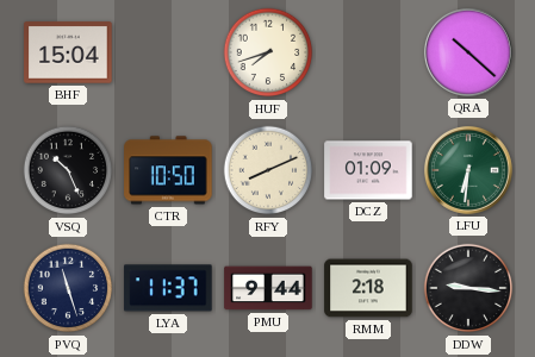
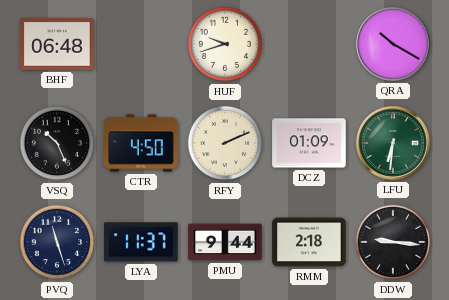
BHF: 15:04 -> 06:48 (57, 44)
HUF: 7:42 -> 9:42 (225, 44)
QRA: 10:22 -> 10:20 (393, 44)
CTR: 10:50 -> 4:50 (141, 143)
RFY: 8:11 -> 2:11 (225, 143)
